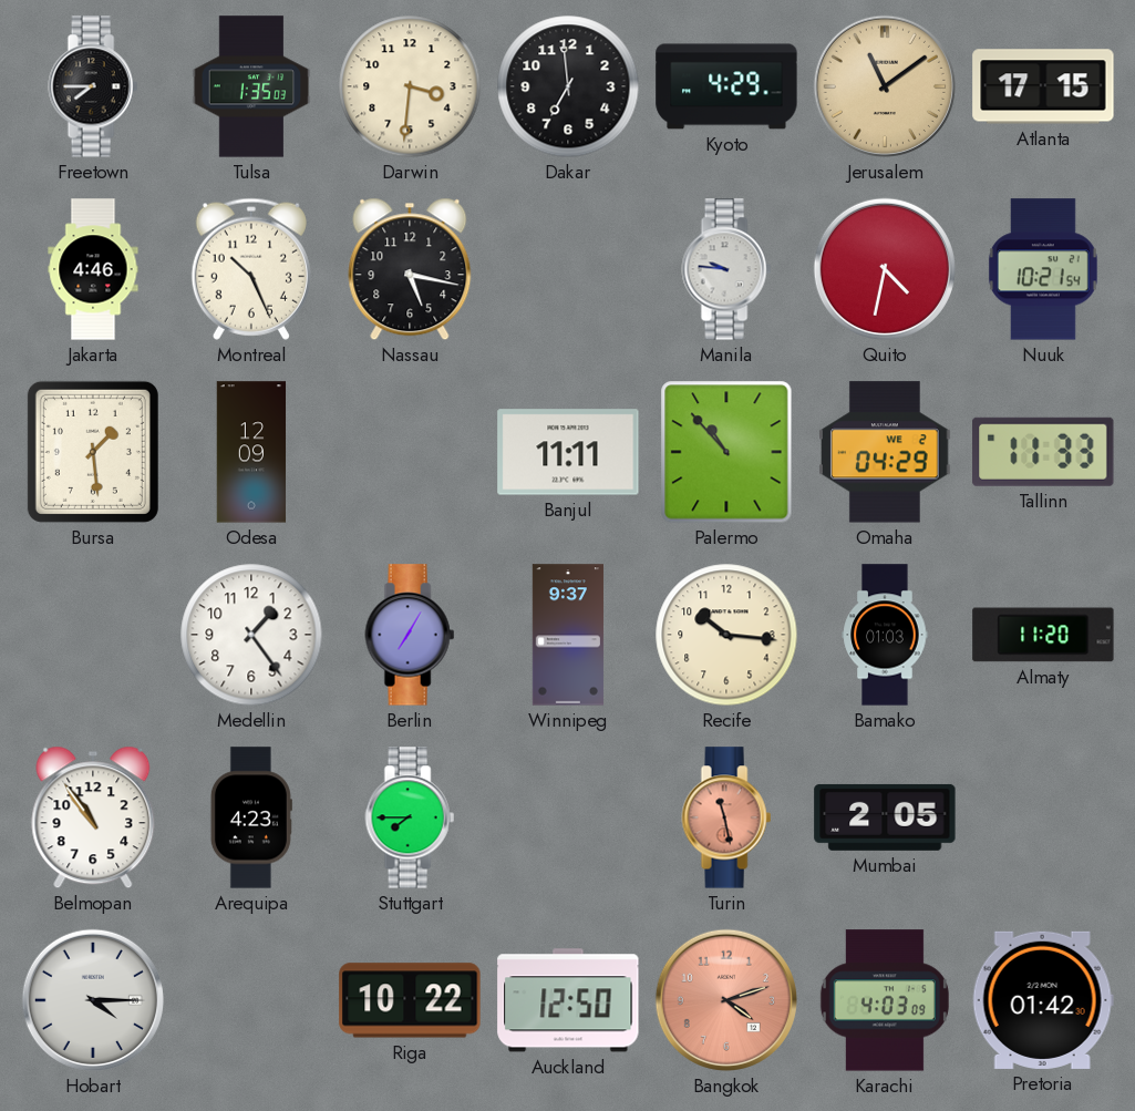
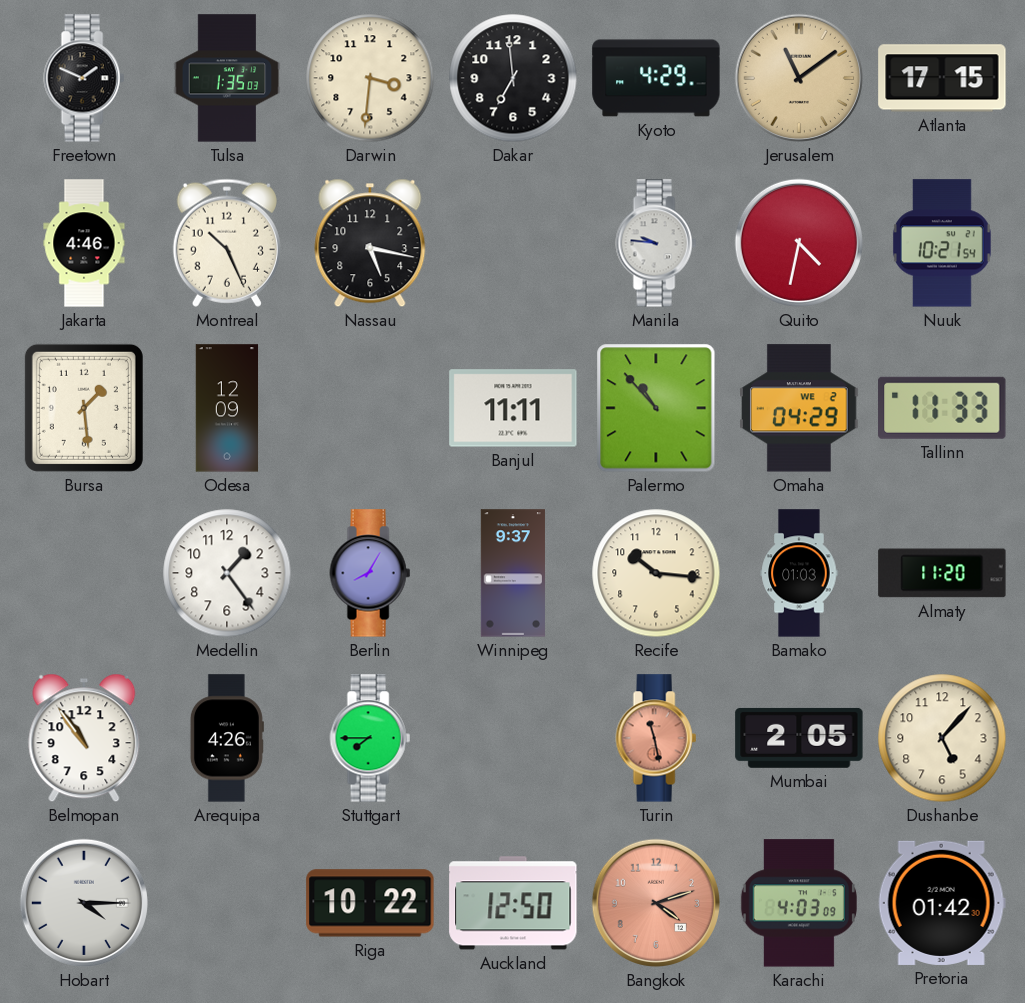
Freetown: 7:45 -> 1:49 (84, 78)
Berlin: 7:05 -> 8:05 (370, 573)
Arequipa: 4:23 -> 4:26 (227, 738)
Dushanbe: none -> 5:07 (942, 738)
